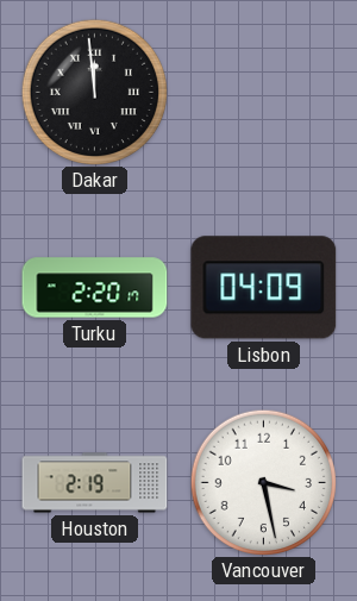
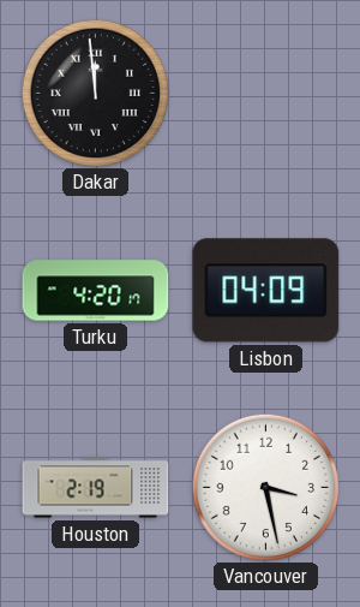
Turku: 2:20 -> 4:20 (96, 291)
